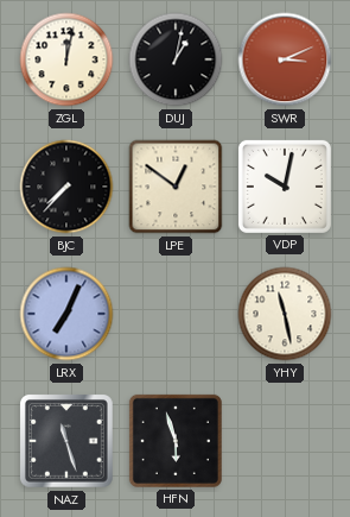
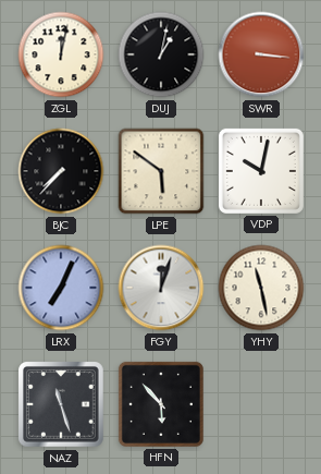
SWR: 3:11 -> 3:16 (261, 54)
LPE: 12:51 -> 5:51 (161, 171)
FGY: none -> 12:03 (161, 288)
HFN: 5:57 -> 5:53 (161, 404)
